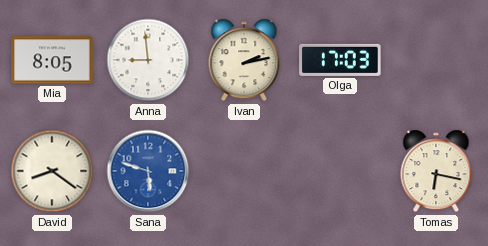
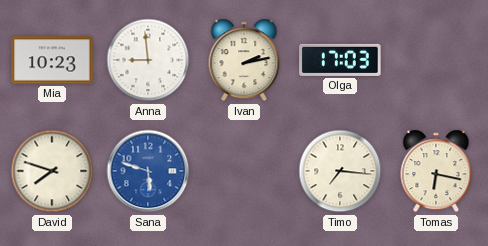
Mia: 8:05 -> 10:23 (52, 60)
David: 8:21 -> 7:48 (52, 171)
Timo: none -> 7:16 (340, 171)
